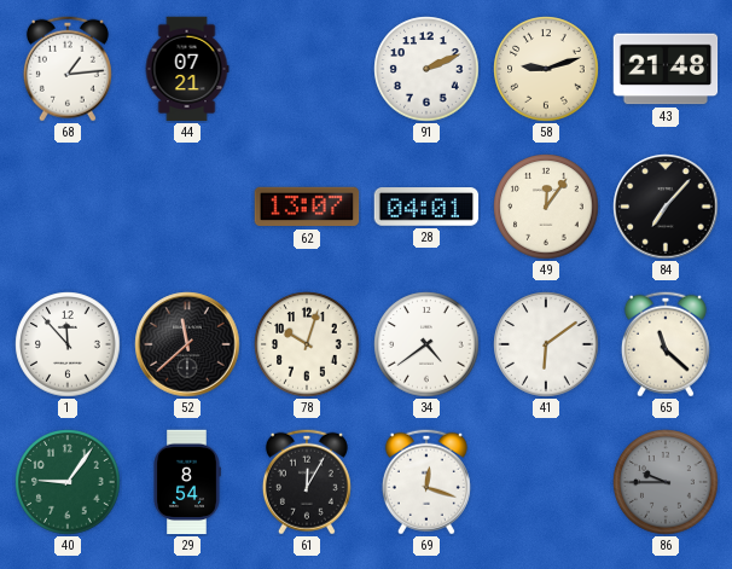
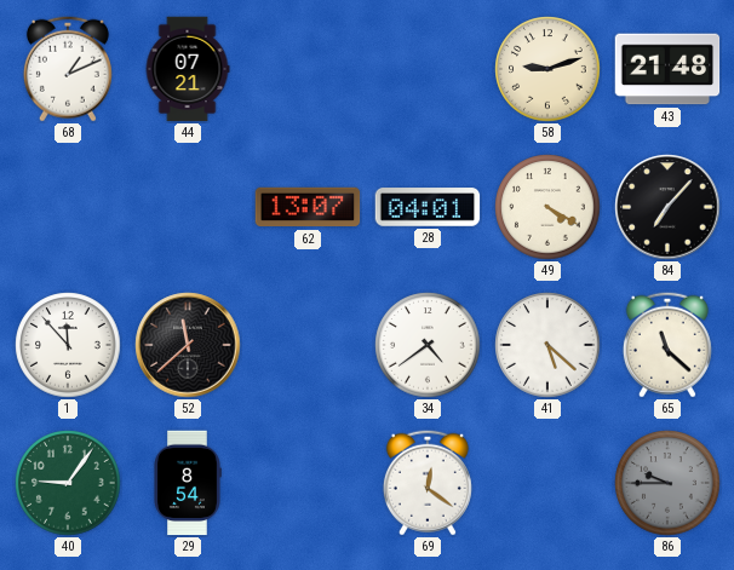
68: 1:14 -> 1:11 (68, 69)
91: 2:11 -> none (426, 69)
49: 12:06 -> 4:20 (547, 207)
78: 10:03 -> none (307, 344)
41: 6:09 -> 5:22 (547, 345)
61: 12:05 -> none (307, 482)
69: 12:18 -> 12:21 (428, 483)
